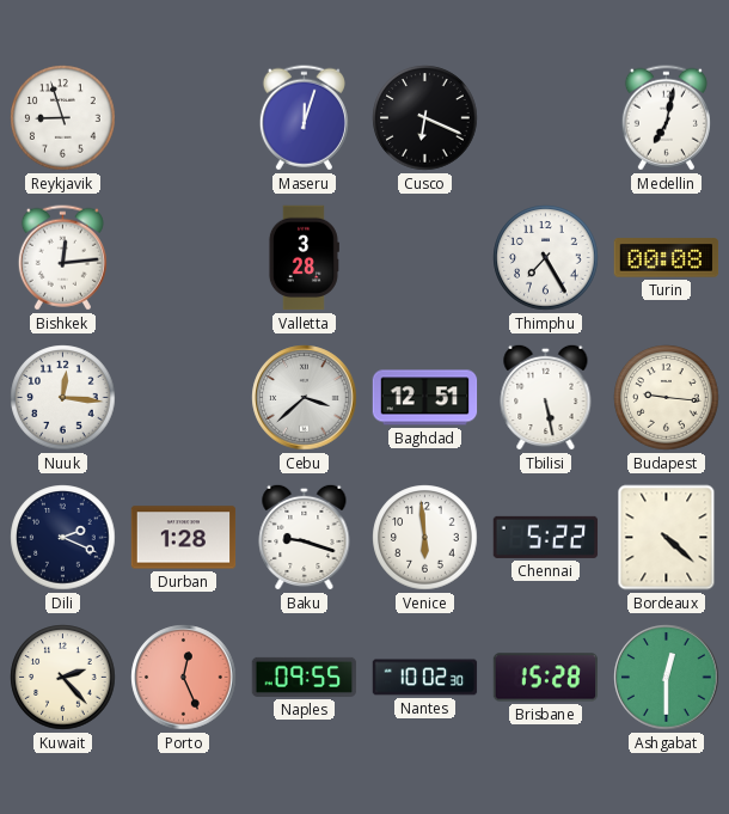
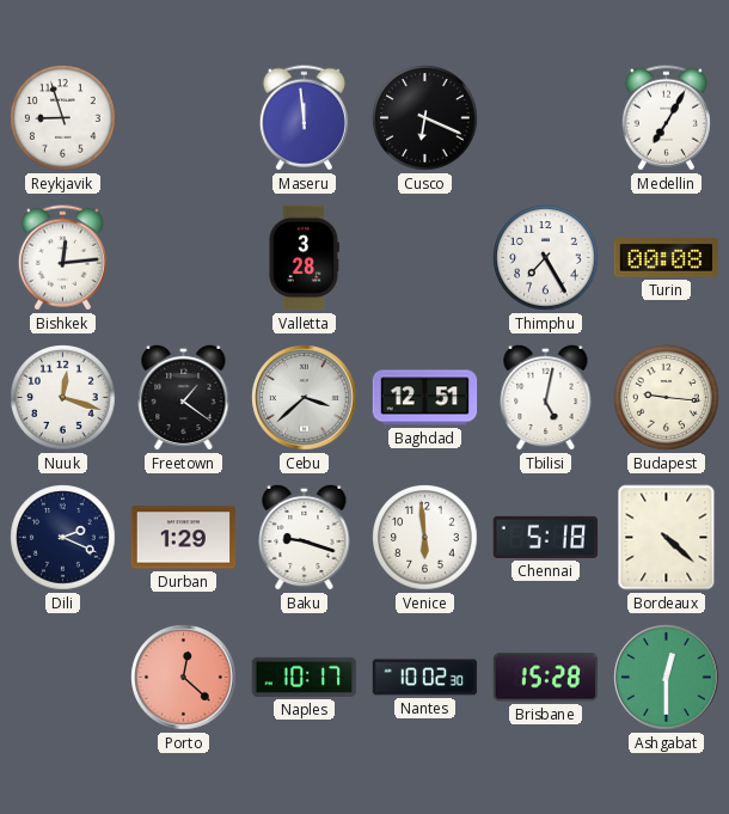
Maseru: 12:03 -> 11:59 (304, 118)
Medellin: 7:02 -> 7:05 (666, 118)
Nuuk: 12:16 -> 12:18 (63, 398)
Freetown: none -> 1:21 (184, 397)
Tbilisi: 5:28 -> 5:02 (546, 397)
Durban: 1:28 -> 1:29 (184, 538)
Chennai: 5:22 -> 5:18 (546, 537)
Kuwait: 2:23 -> none (63, 678)
Porto: 12:26 -> 12:22 (184, 678)
Naples: 09:55 -> 10:17 (305, 677)
